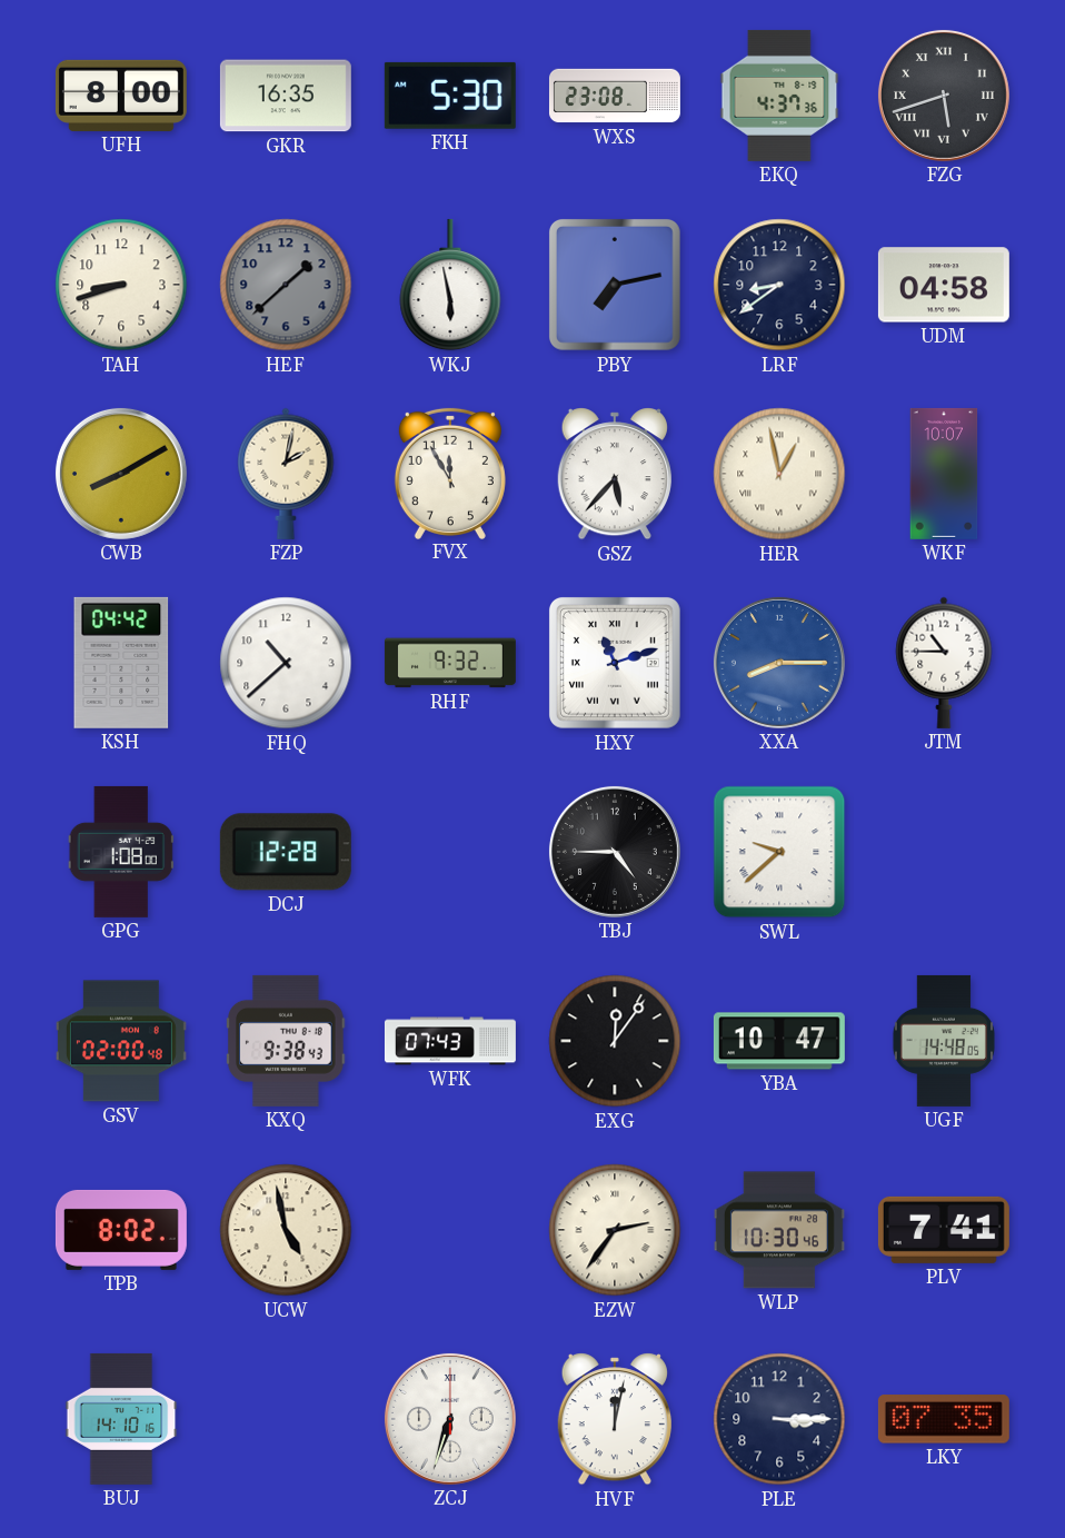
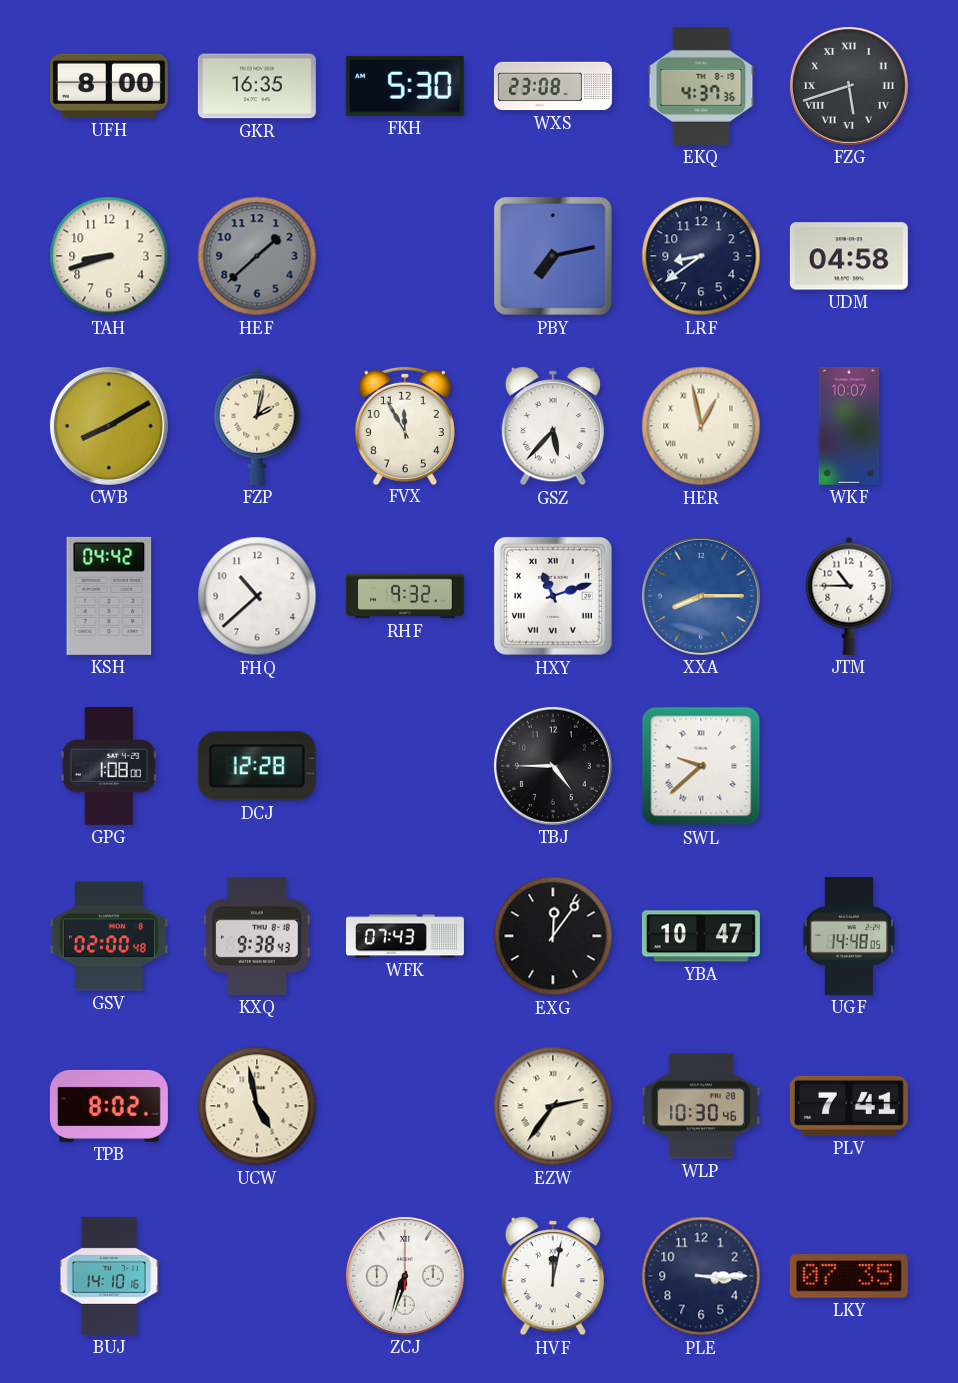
WKJ: 5:58 -> none (450, 285)
